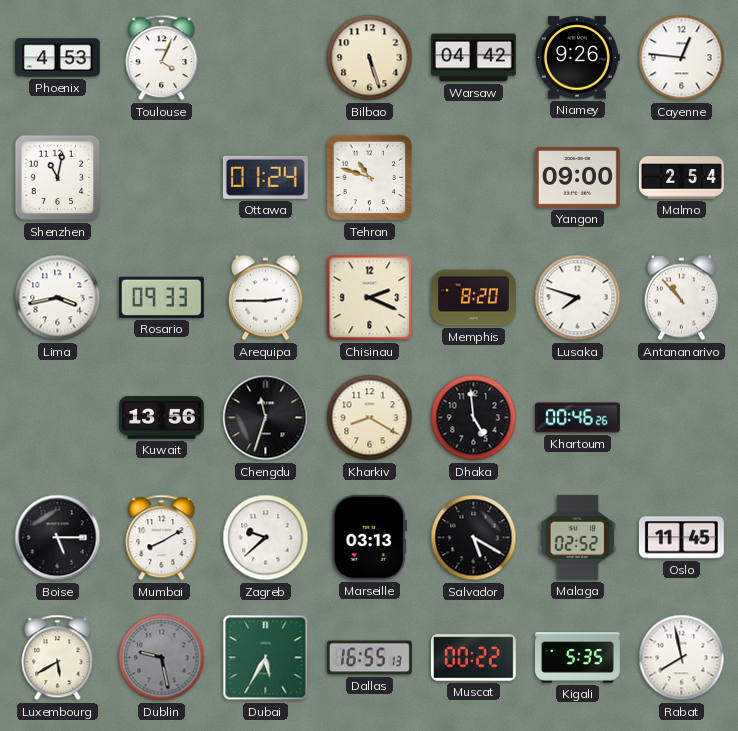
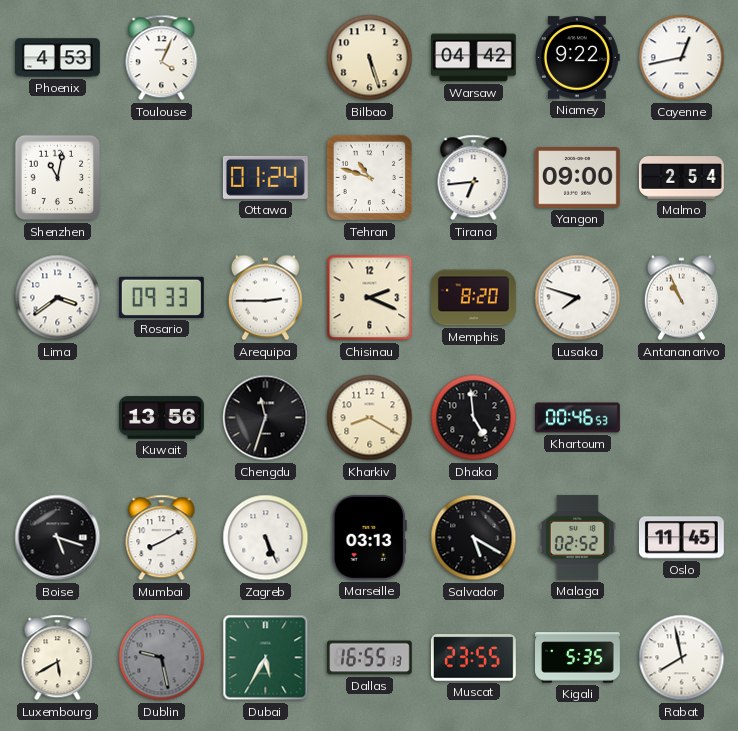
Niamey: 9:26 -> 9:22 (577, 58)
Cayenne: 12:46 -> 12:43 (682, 58)
Tirana: none -> 6:44 (474, 178)
Lima: 3:43 -> 3:39 (58, 298)
Antananarivo: 10:53 -> 10:56 (681, 298)
Khartoum: 00:46:26 -> 00:46:53 (577, 418)
Boise: 5:15 -> 5:18 (58, 538)
Zagreb: 9:38 -> 5:26 (266, 538)
Muscat: 00:22 -> 23:55 (473, 658)
